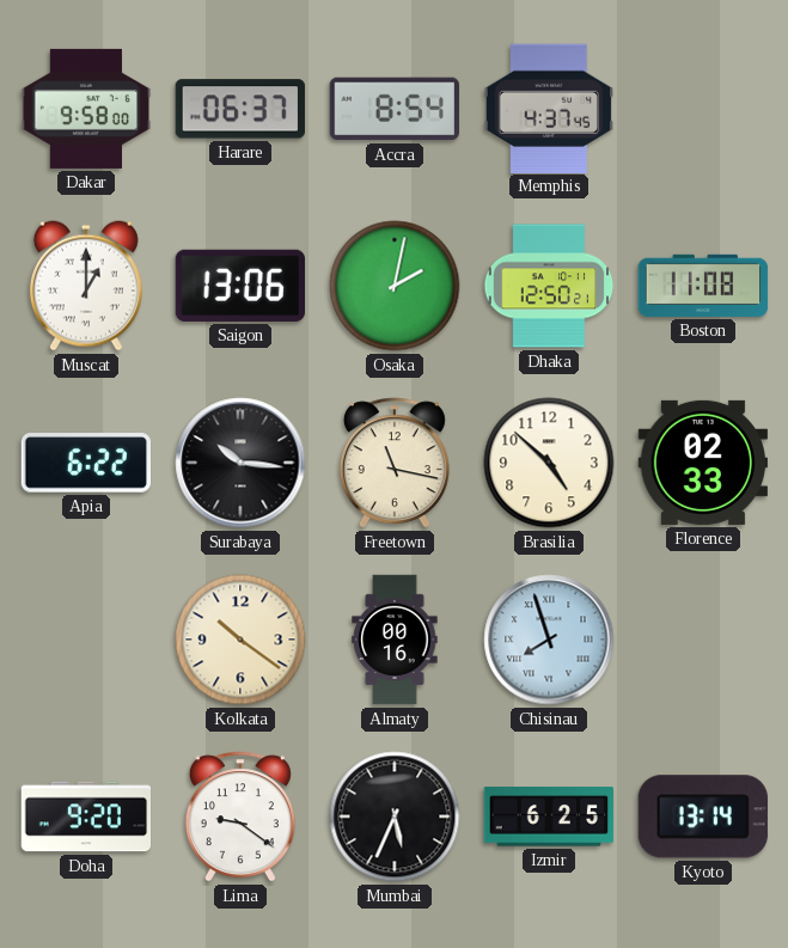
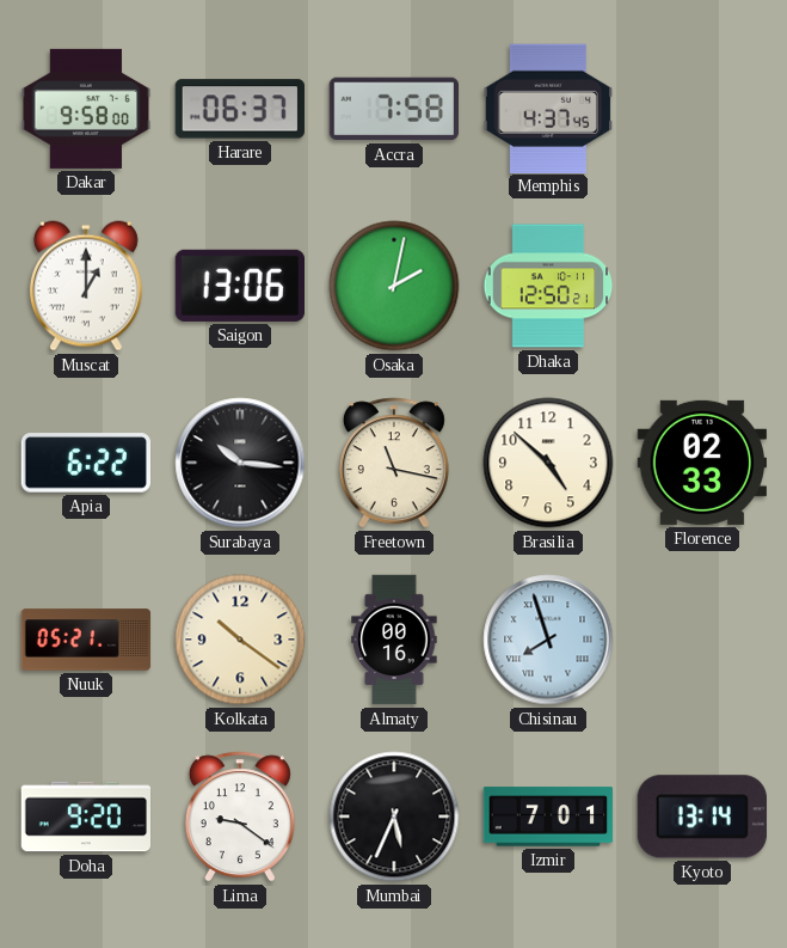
Accra: 8:54 -> 7:58 (393, 109)
Boston: 11:08 -> none (703, 286)
Nuuk: none -> 05:21 (86, 640)
Izmir: 6:25 -> 7:01 (548, 816)
